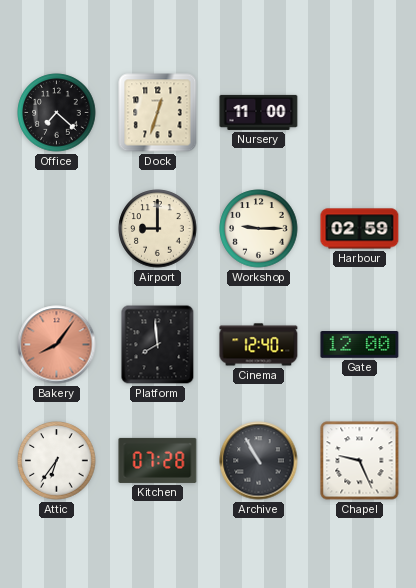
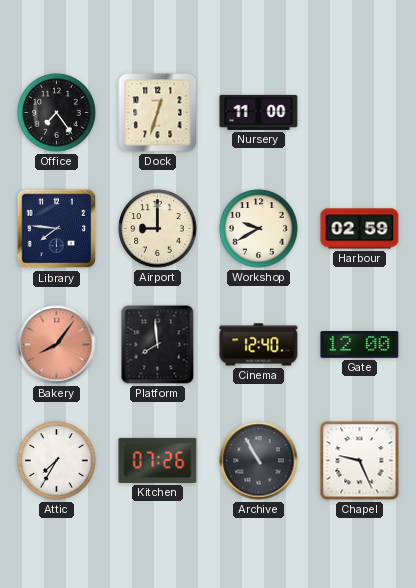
Office: 7:22 -> 7:24 (57, 113)
Library: none -> 7:46 (57, 229)
Workshop: 9:15 -> 9:40 (259, 229)
Attic: 6:36 -> 7:35 (57, 461)
Kitchen: 07:28 -> 07:26 (158, 460)
